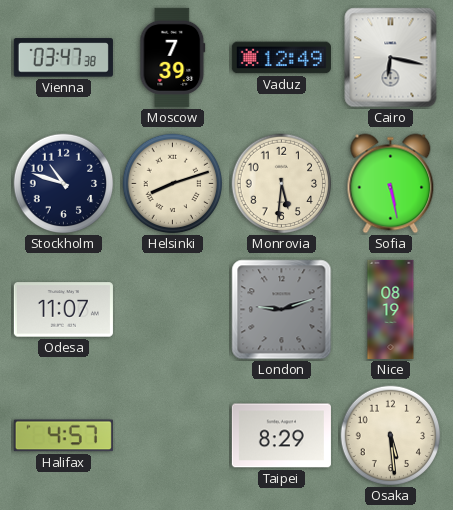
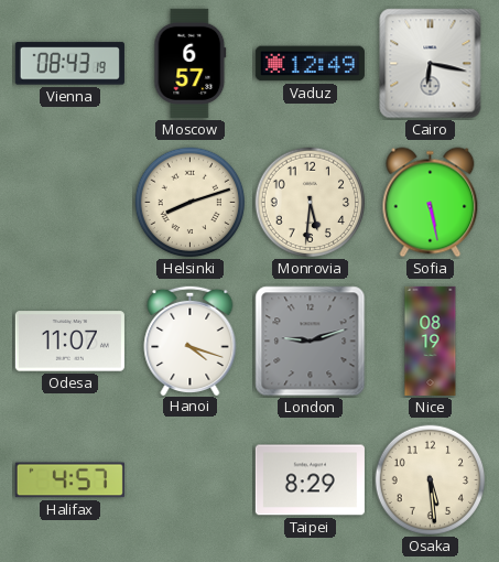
Vienna: 03:47 -> 08:43 (69, 64)
Moscow: 7:39 -> 6:57 (191, 63)
Stockholm: 10:48 -> none (64, 184)
Hanoi: none -> 4:18 (191, 339)
